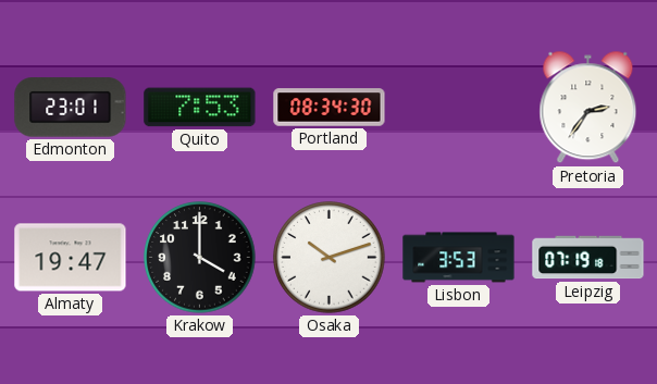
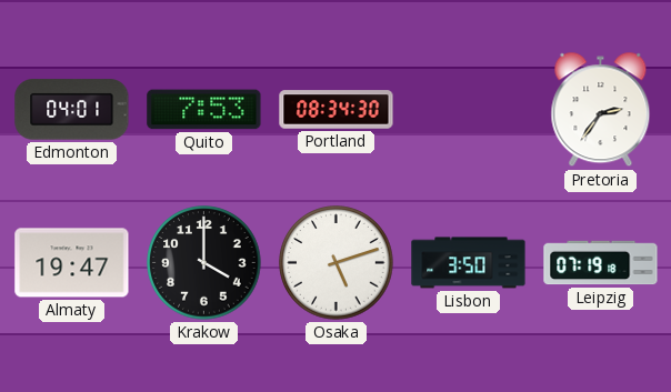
Edmonton: 23:01 -> 04:01 (72, 110)
Osaka: 10:12 -> 5:12 (337, 263)
Lisbon: 3:53 -> 3:50 (469, 263)
